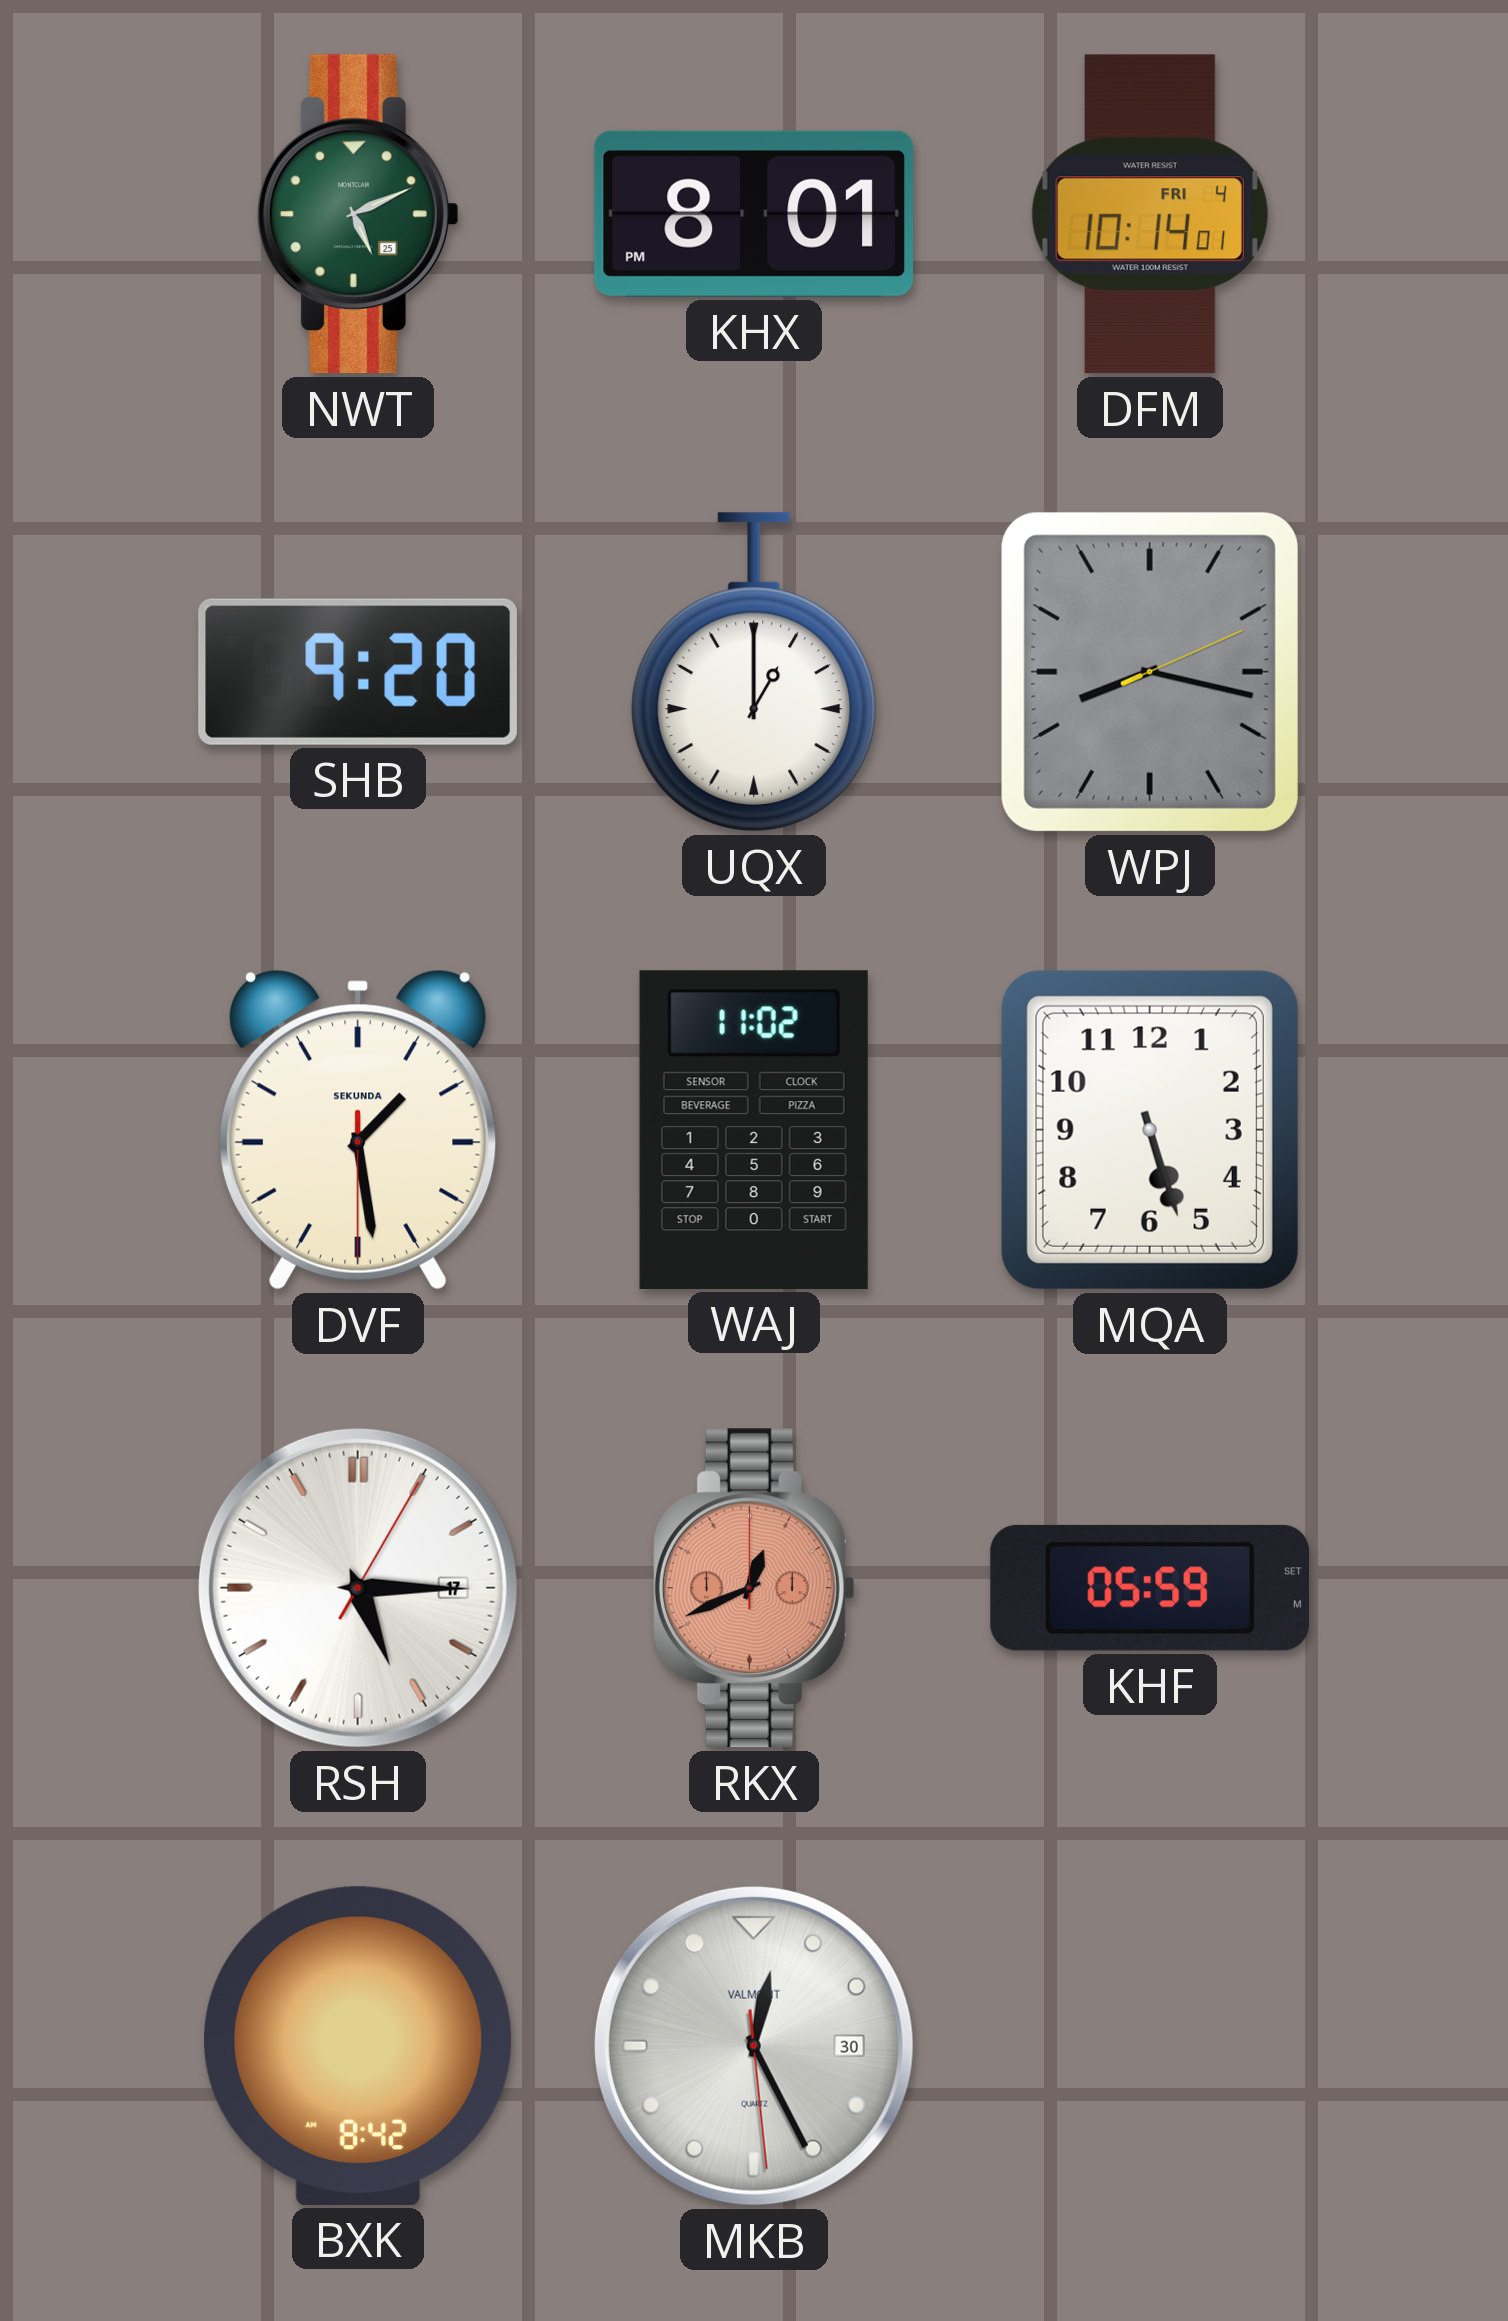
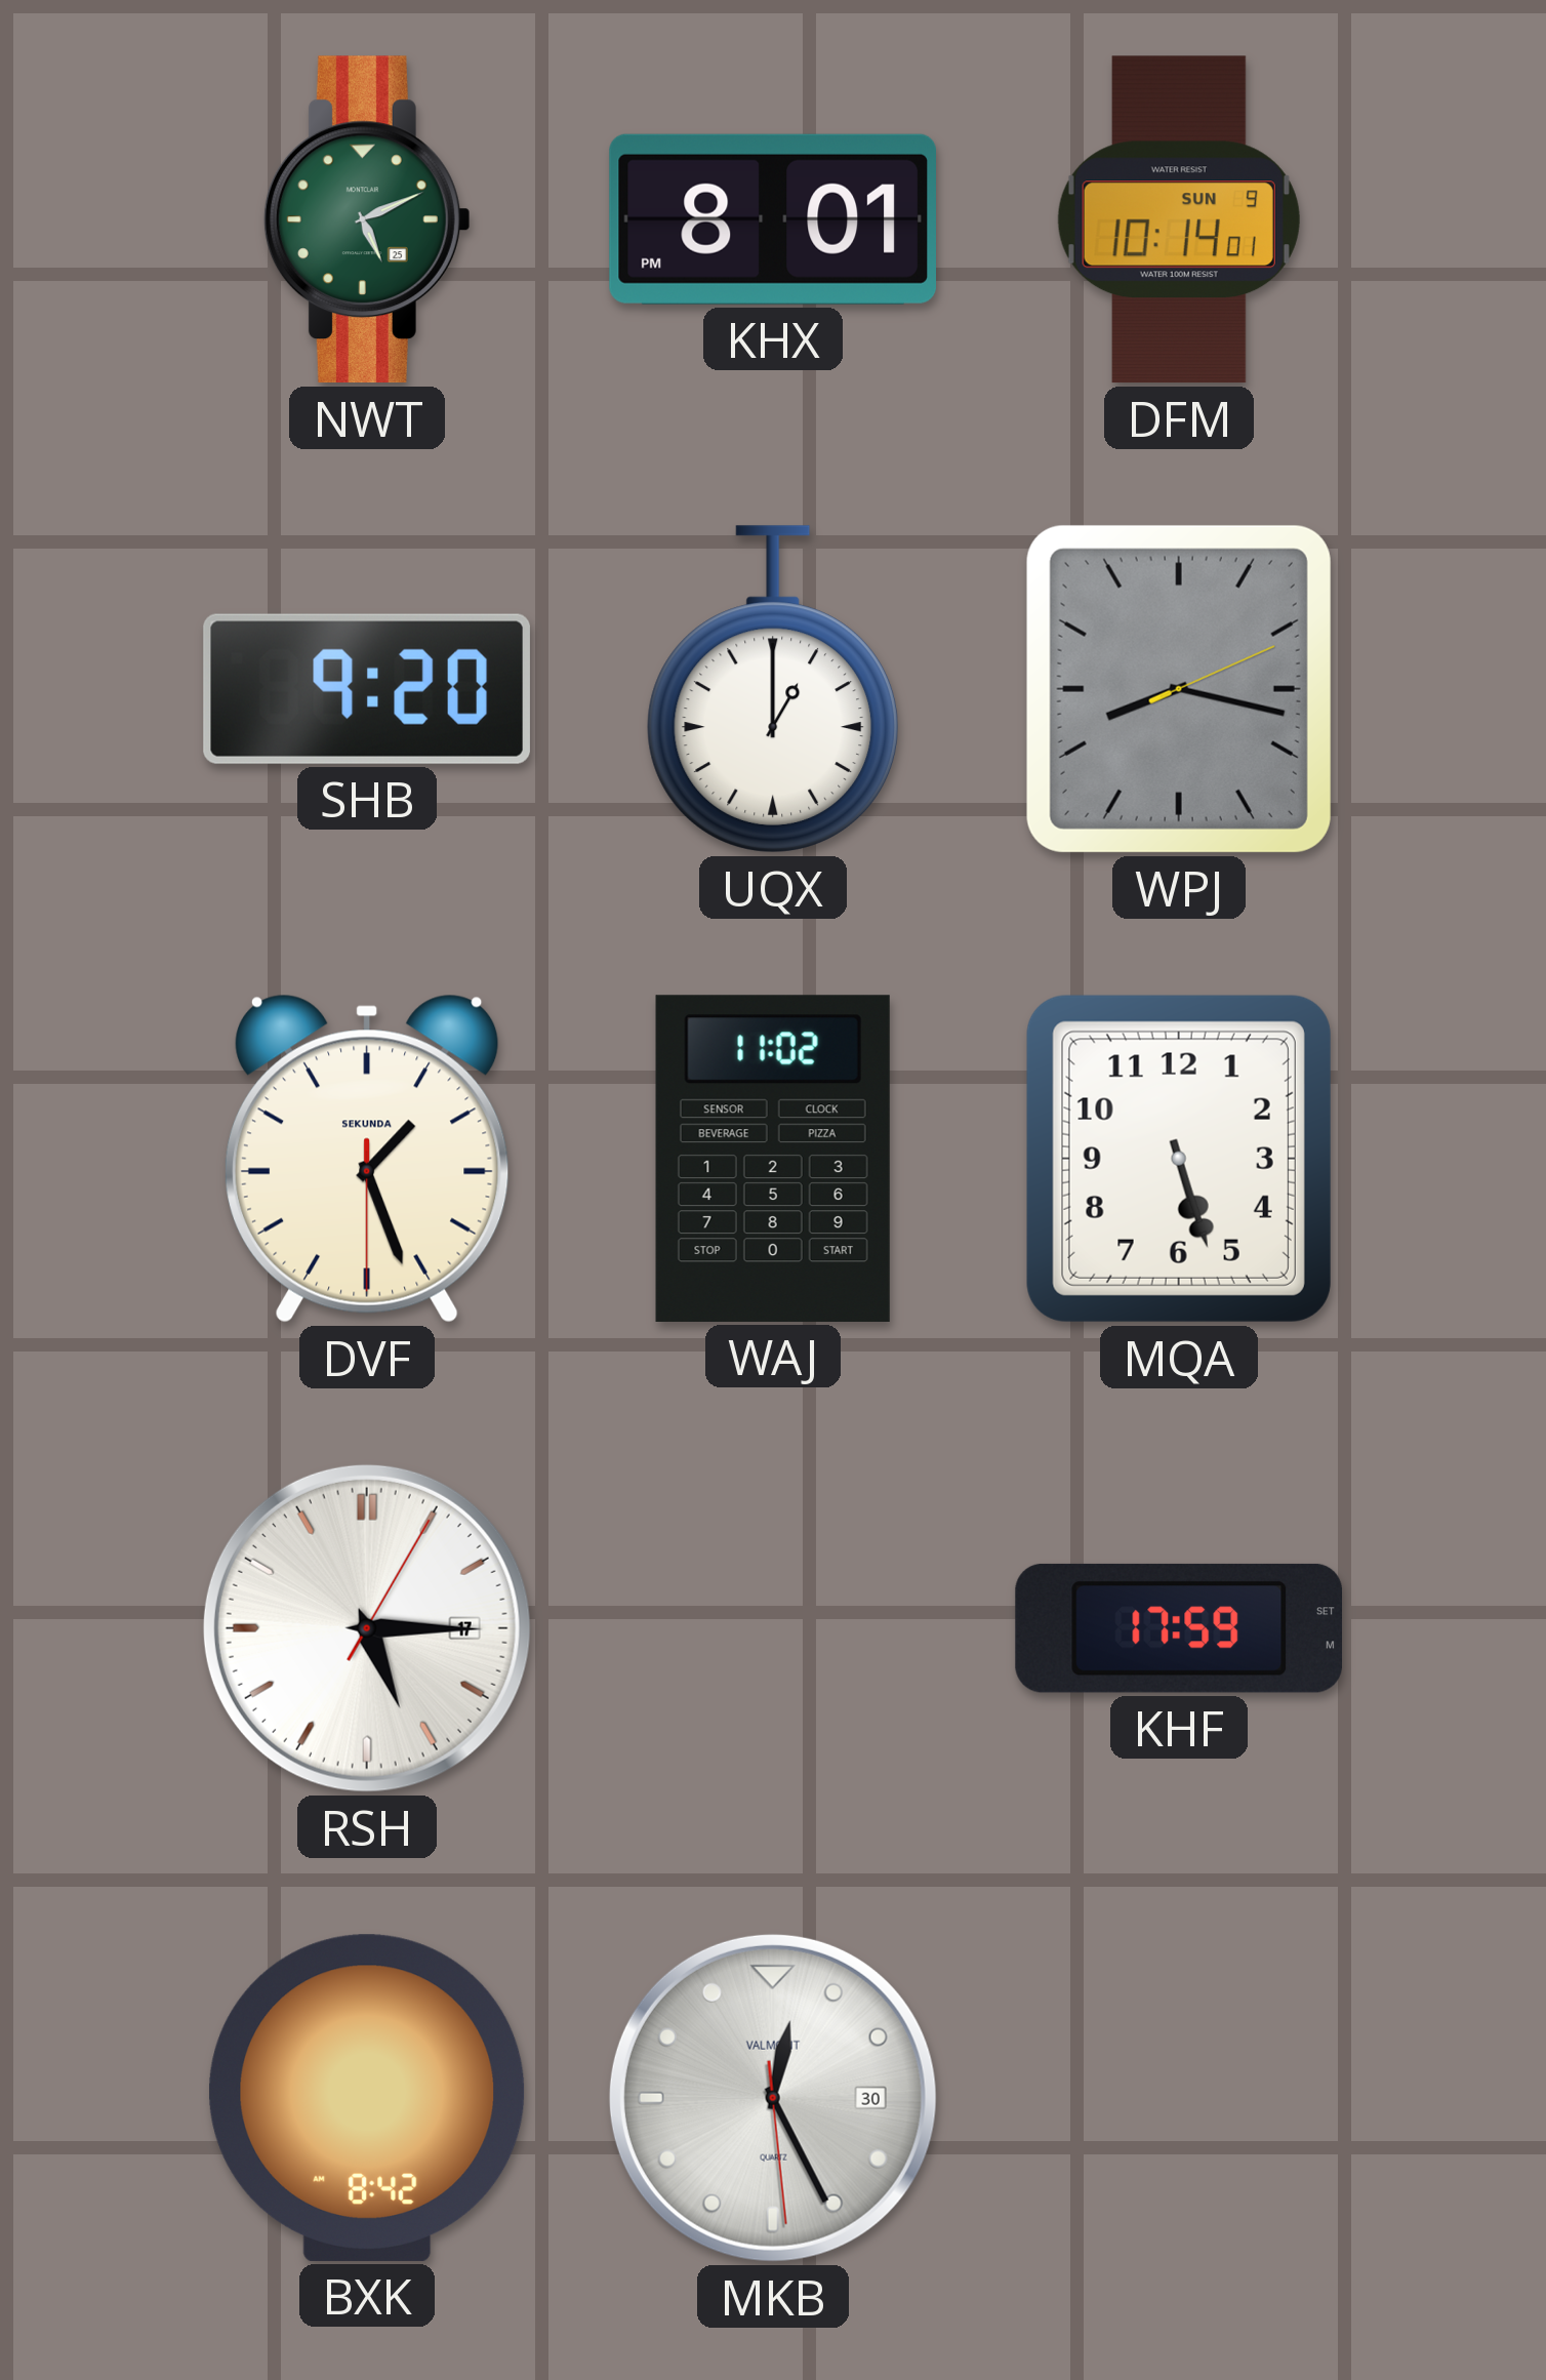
DFM date: FRI 4 -> SUN 9 (1179, 219)
DVF: 1:28 -> 1:26 (368, 1159)
RKX: 12:41 -> none (754, 1588)
KHF: 05:59 -> 17:59 (1178, 1628)
